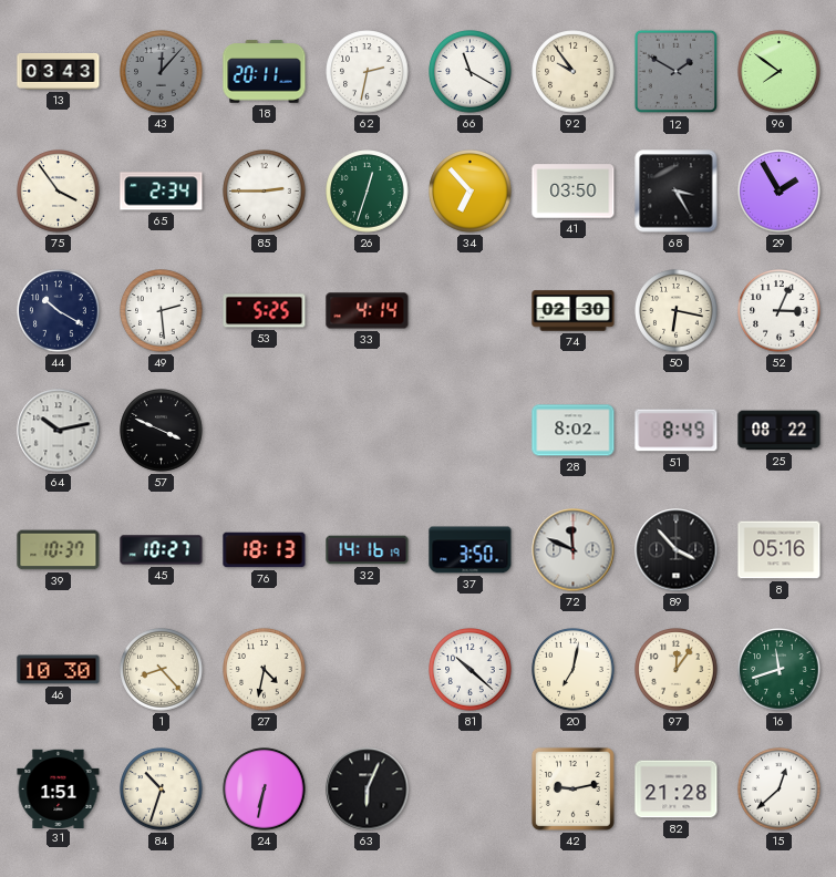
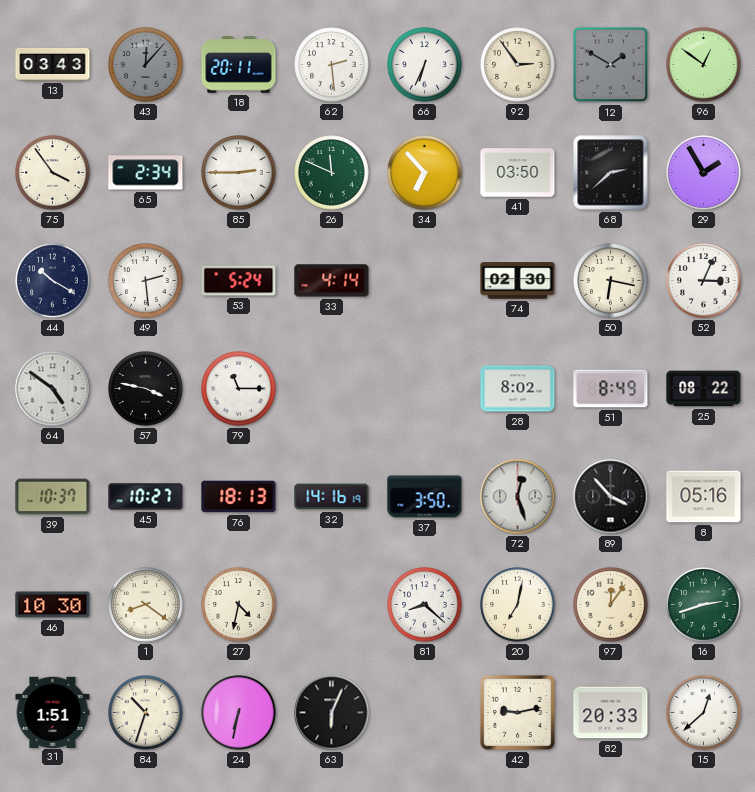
62: 2:32 -> 2:29 (332, 65)
66: 11:20 -> 6:34 (425, 65)
92: 9:54 -> 2:54 (518, 65)
96: 7:51 -> 12:51 (704, 65)
26: 12:33 -> 11:49 (332, 173)
68: 3:25 -> 2:38 (611, 173)
53: 5:25 -> 5:24 (239, 281)
64: 10:13 -> 4:51 (53, 389)
57: 3:49 -> 3:47 (146, 389)
79: none -> 11:15 (239, 389)
72: 11:49 -> 12:27 (518, 497)
1: 8:23 -> 8:21 (146, 605)
81: 10:22 -> 8:22 (425, 605)
16: 11:42 -> 2:42 (704, 605)
82: 21:28 -> 20:33 (611, 713)
